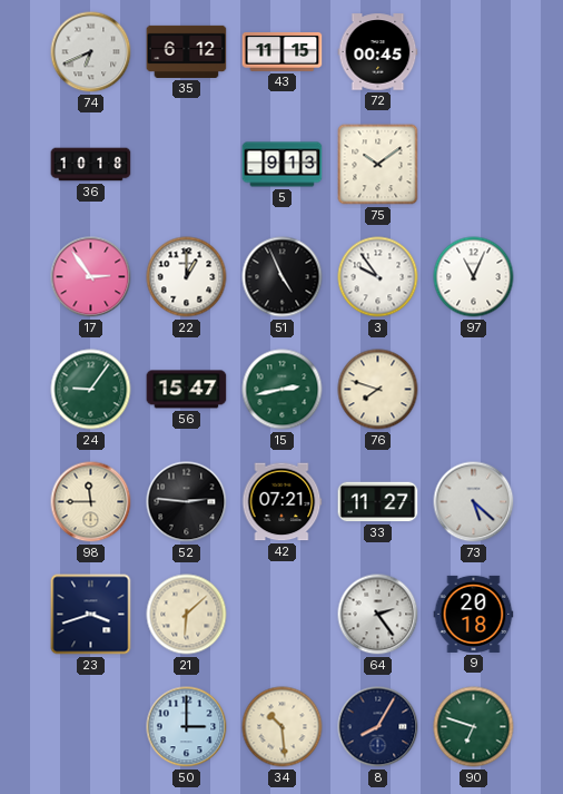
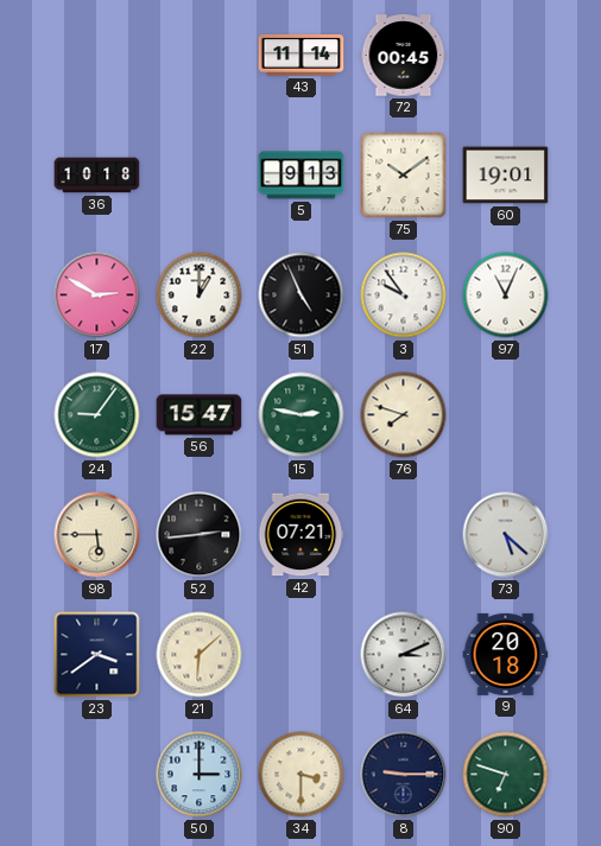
74: 6:41 -> none (91, 52)
35: 6:12 -> none (187, 51)
43: 11:15 -> 11:14 (302, 55)
60: none -> 19:01 (506, 176)
17: 2:54 -> 2:50 (97, 295)
15: 2:43 -> 2:47 (302, 415)
98: 11:45 -> 5:45 (97, 535)
52: 2:46 -> 2:44 (200, 535)
33: 11:27 -> none (378, 502)
23: 3:42 -> 3:39 (97, 655)
64: 2:24 -> 3:11 (404, 655)
34: 10:29 -> 3:30 (302, 775)
8: 8:05 -> 9:15 (404, 775)
